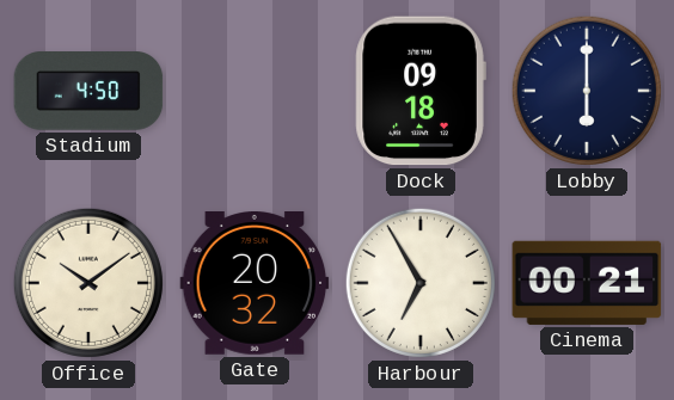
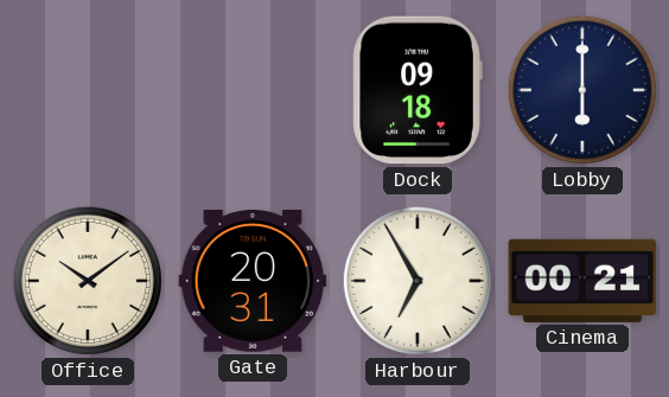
Stadium: 4:50 -> none (88, 92)
Gate: 20:32 -> 20:31 (253, 282)
